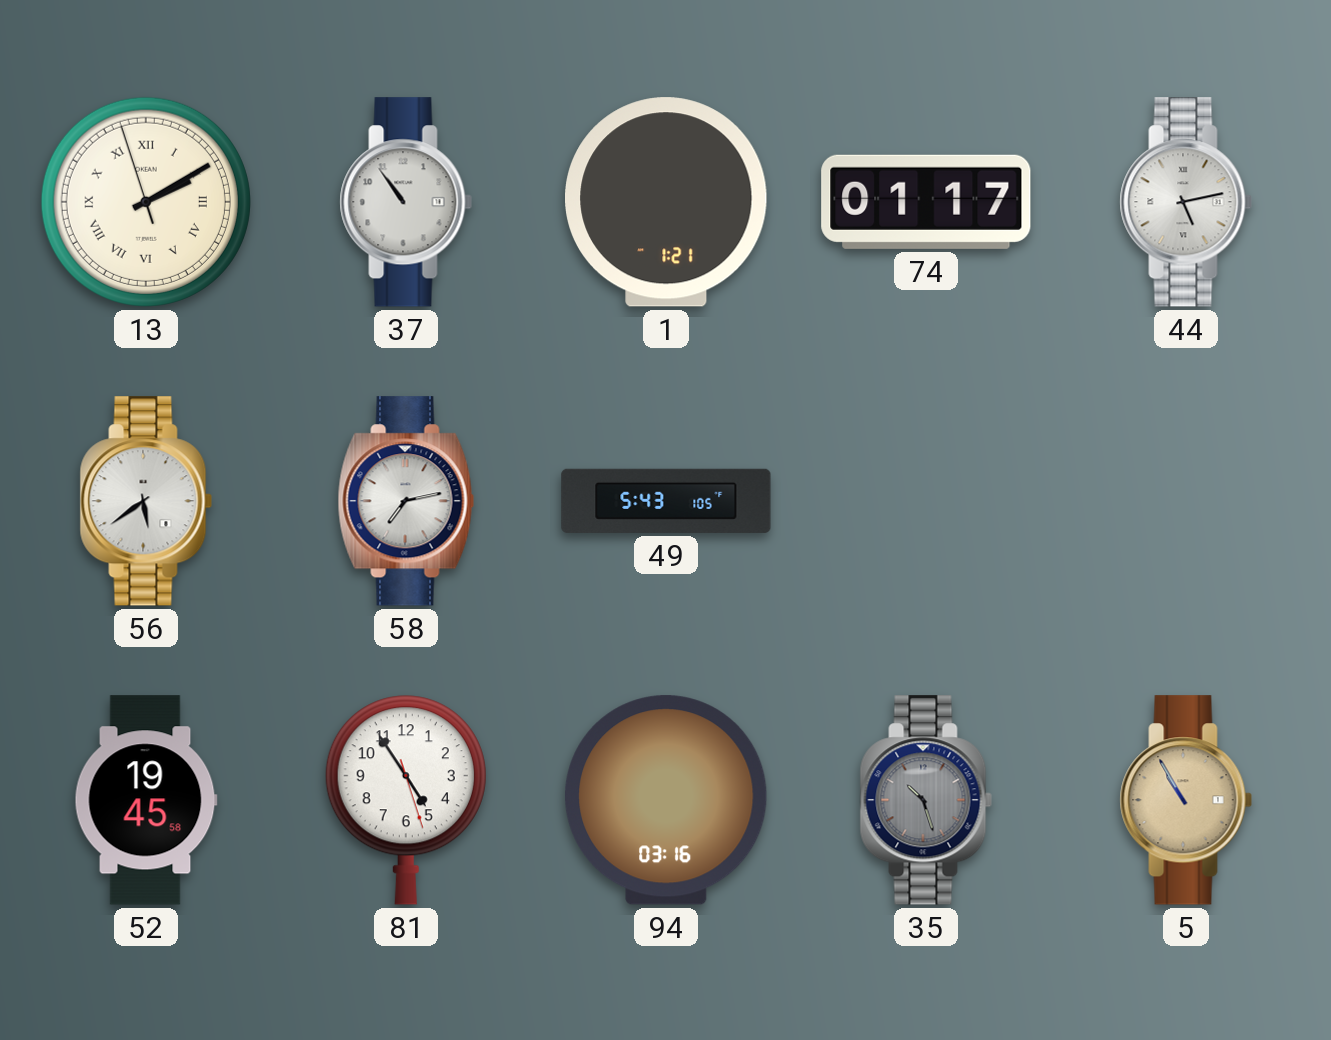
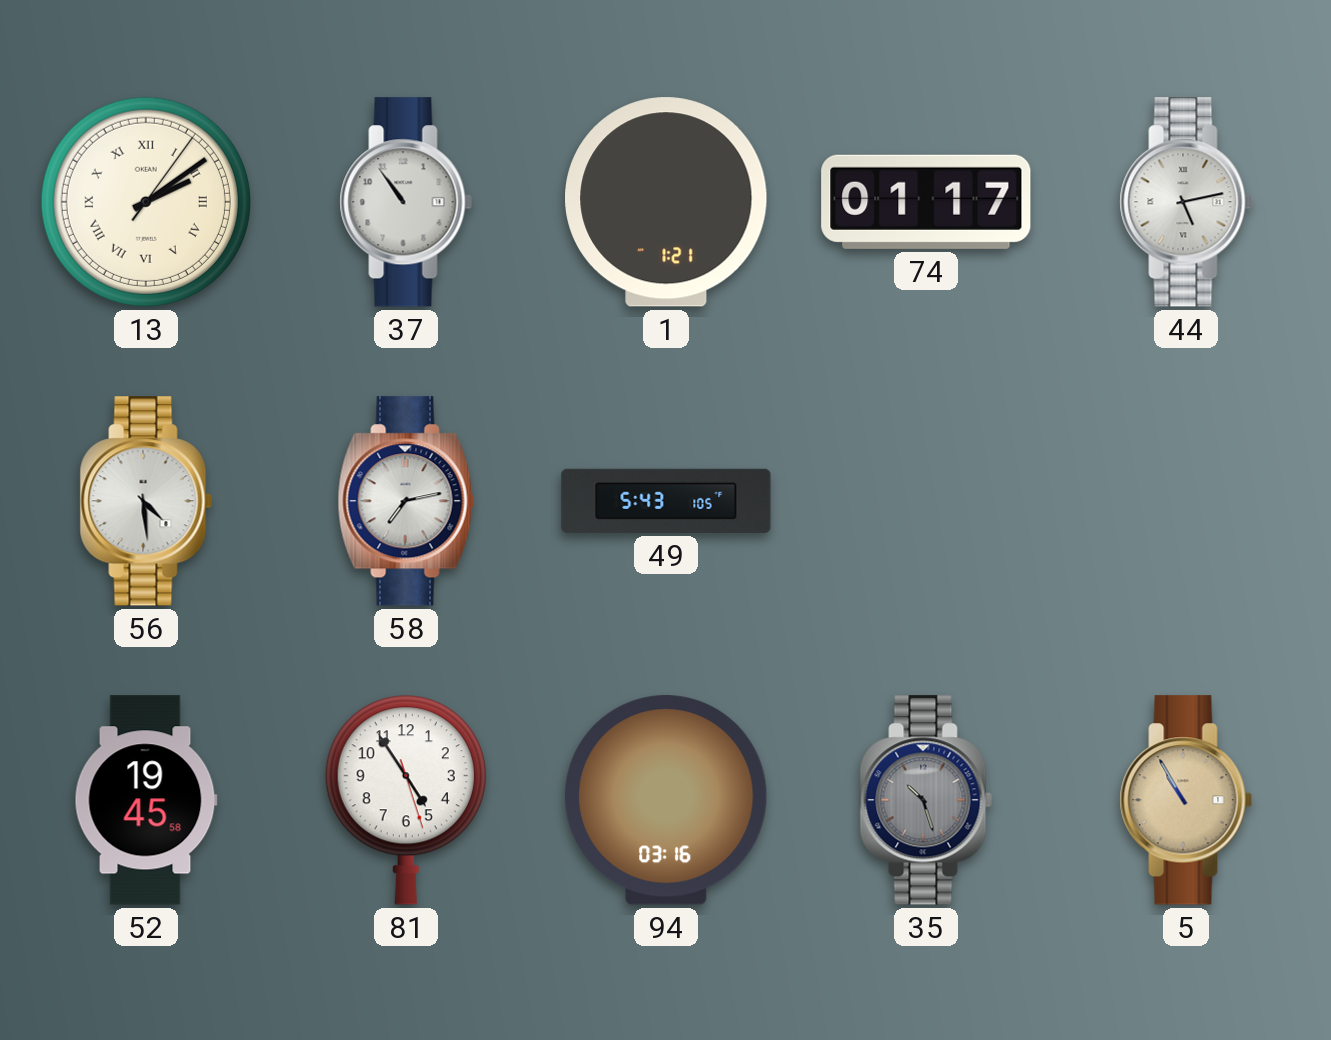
13: 2:09:57 -> 2:09:06 (146, 202)
56: 5:39 -> 4:29 (146, 501)
